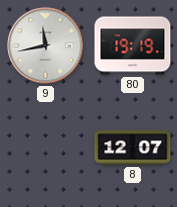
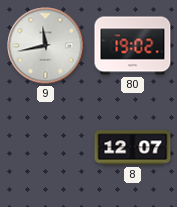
80: 19:19 -> 19:02 (133, 46)
